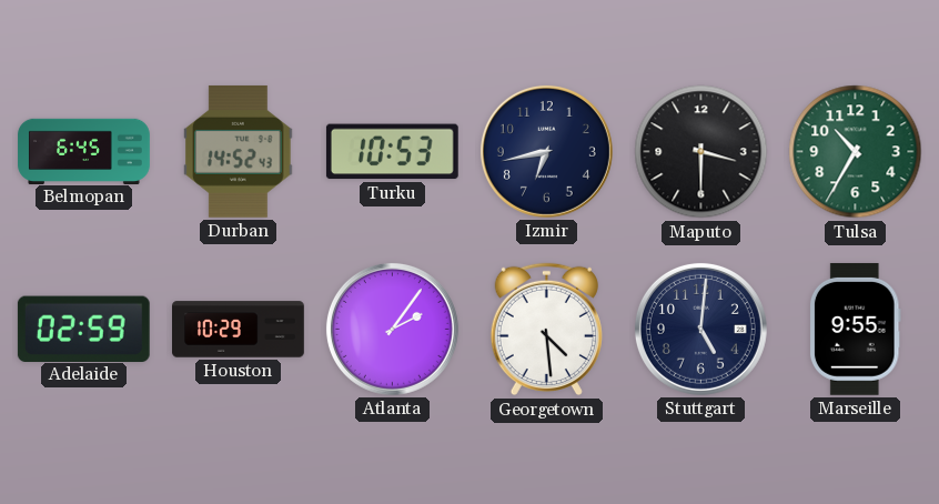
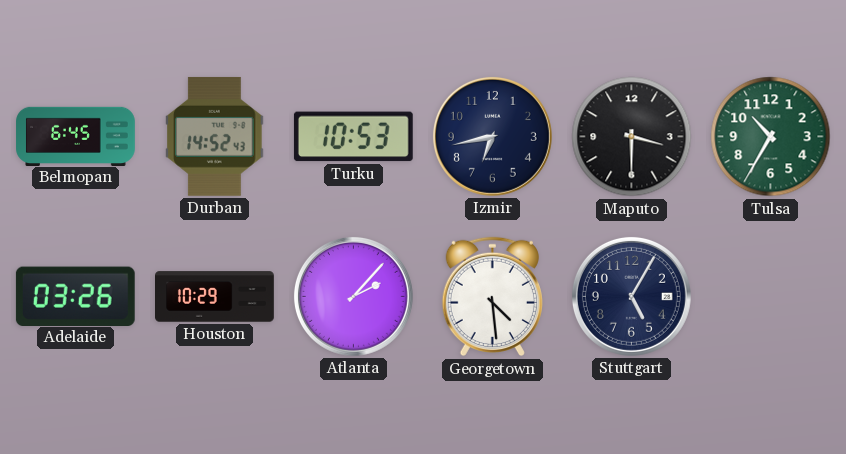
Adelaide: 02:59 -> 03:26 (75, 296)
Atlanta: 2:06 -> 2:07 (353, 296)
Stuttgart: 5:01 -> 5:05 (631, 296)
Marseille: 9:55 -> none (855, 329)
